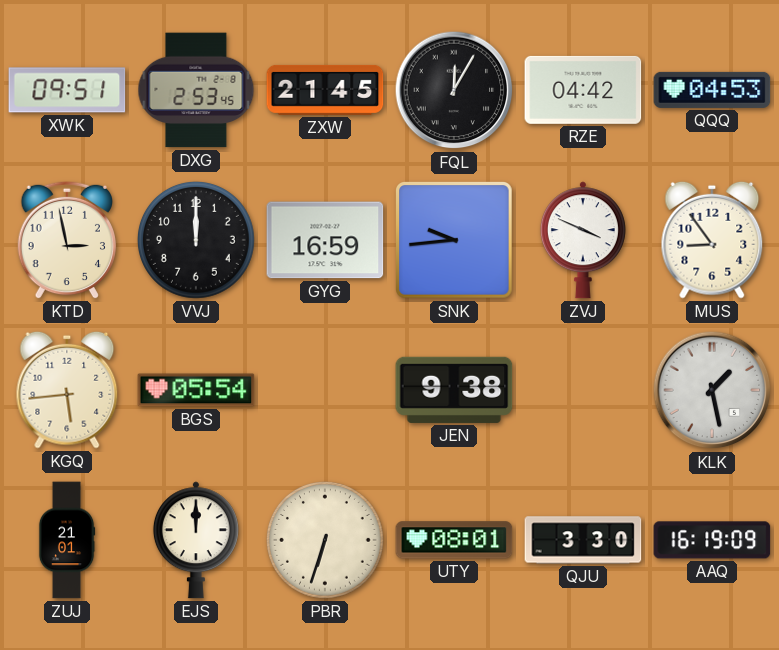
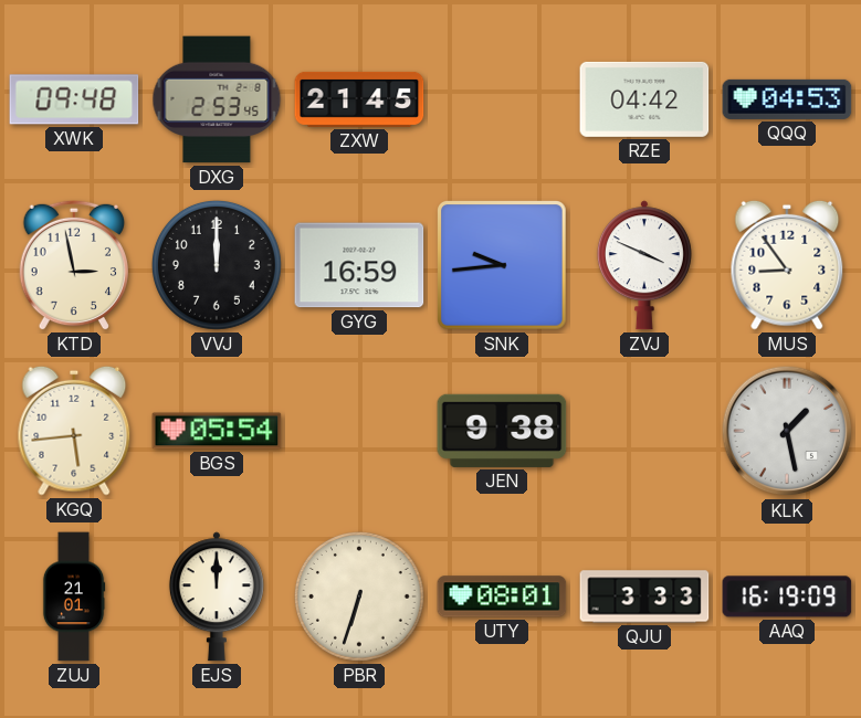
XWK: 09:51 -> 09:48 (74, 99)
FQL: 12:05 -> none (454, 90)
QJU: 3:30 -> 3:33 (644, 596)
